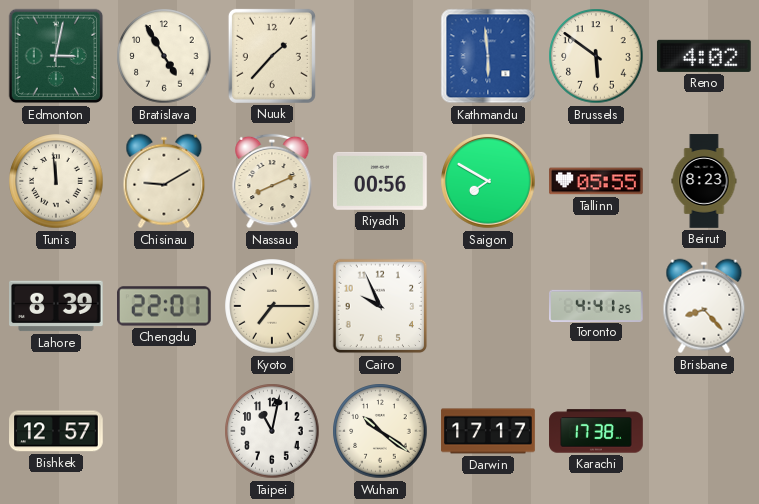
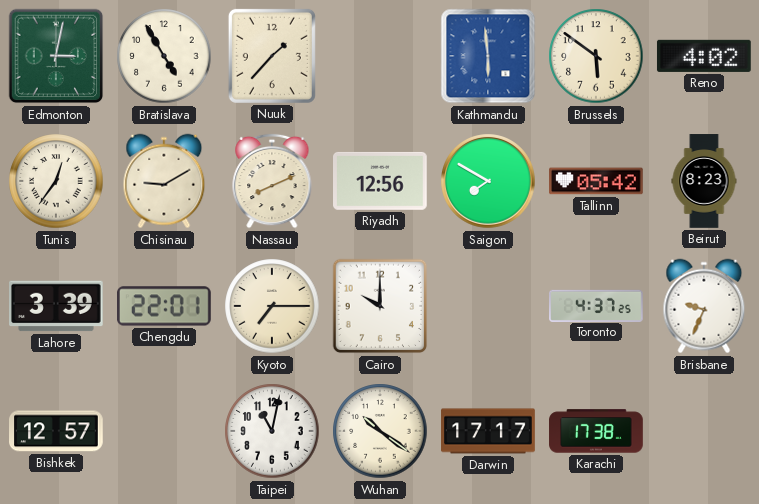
Tunis: 11:59 -> 12:36 (56, 181)
Riyadh: 00:56 -> 12:56 (381, 181)
Tallinn: 05:55 -> 05:42 (597, 181)
Lahore: 8:39 -> 3:39 (57, 306)
Cairo: 9:56 -> 10:00 (380, 306)
Toronto: 4:41 -> 4:37 (597, 305)
Brisbane: 8:23 -> 9:34 (704, 306)
